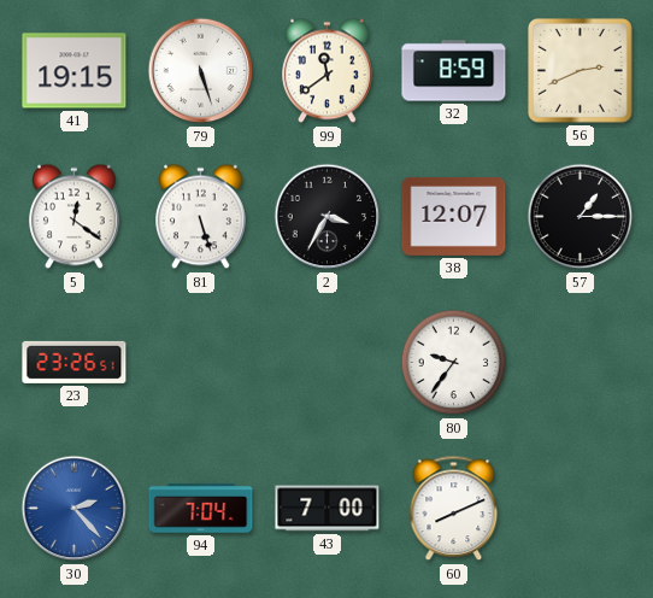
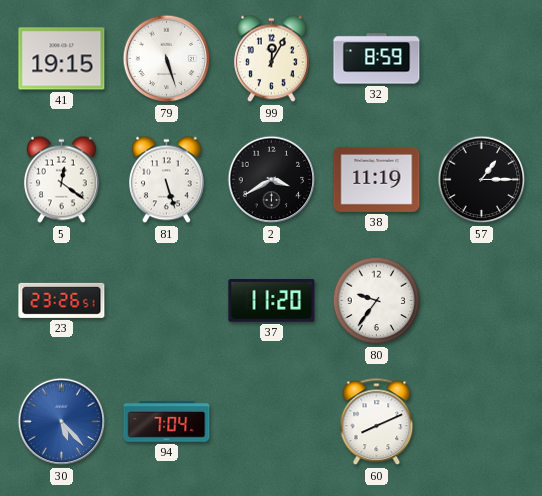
99: 11:39 -> 12:05 (272, 59)
56: 2:41 -> none (581, 71)
2: 3:35 -> 3:40 (272, 180)
38: 12:07 -> 11:19 (377, 179)
37: none -> 11:20 (272, 301)
30: 2:23 -> 5:23 (62, 422)
43: 7:00 -> none (328, 509)
